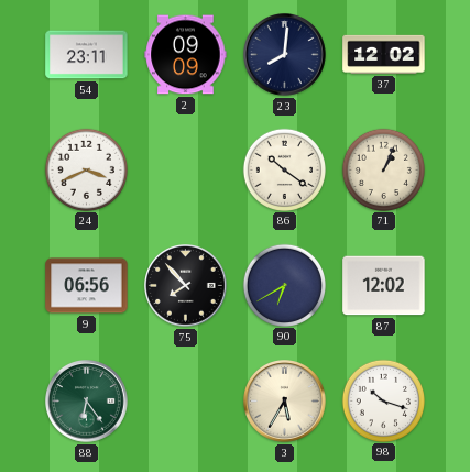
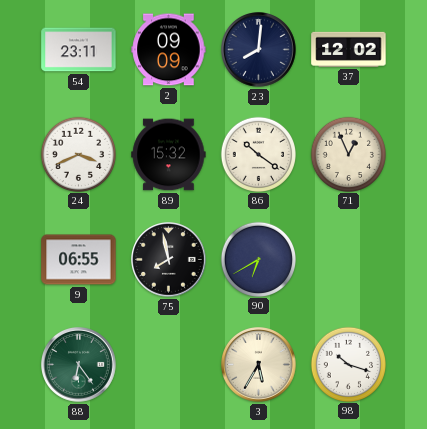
89: none -> 15:32 (169, 155)
71: 1:04 -> 12:56 (348, 154)
9: 06:56 -> 06:55 (79, 260)
75: 7:53 -> 7:58 (169, 260)
87: 12:02 -> none (384, 286)
